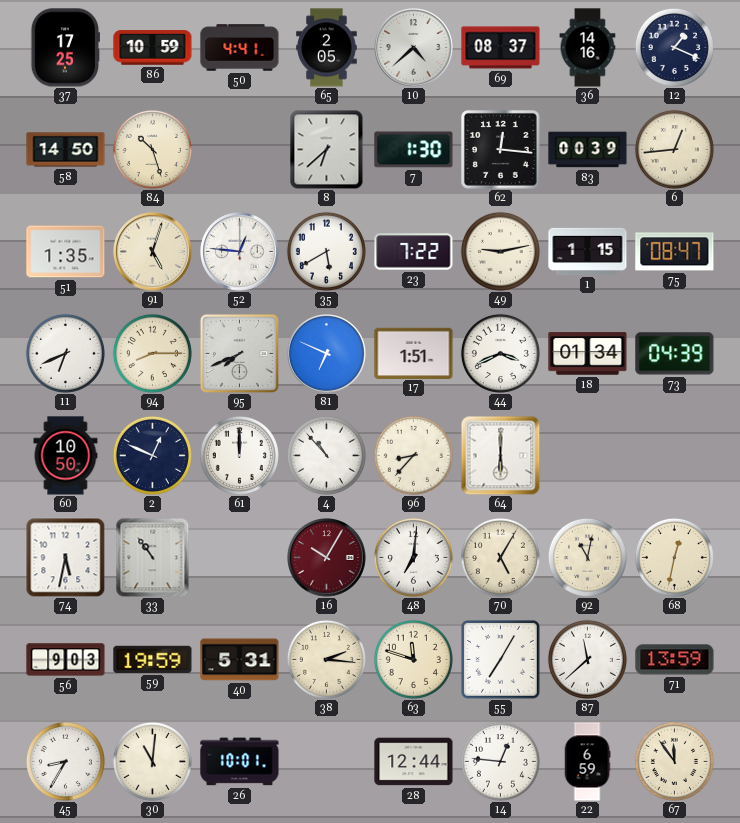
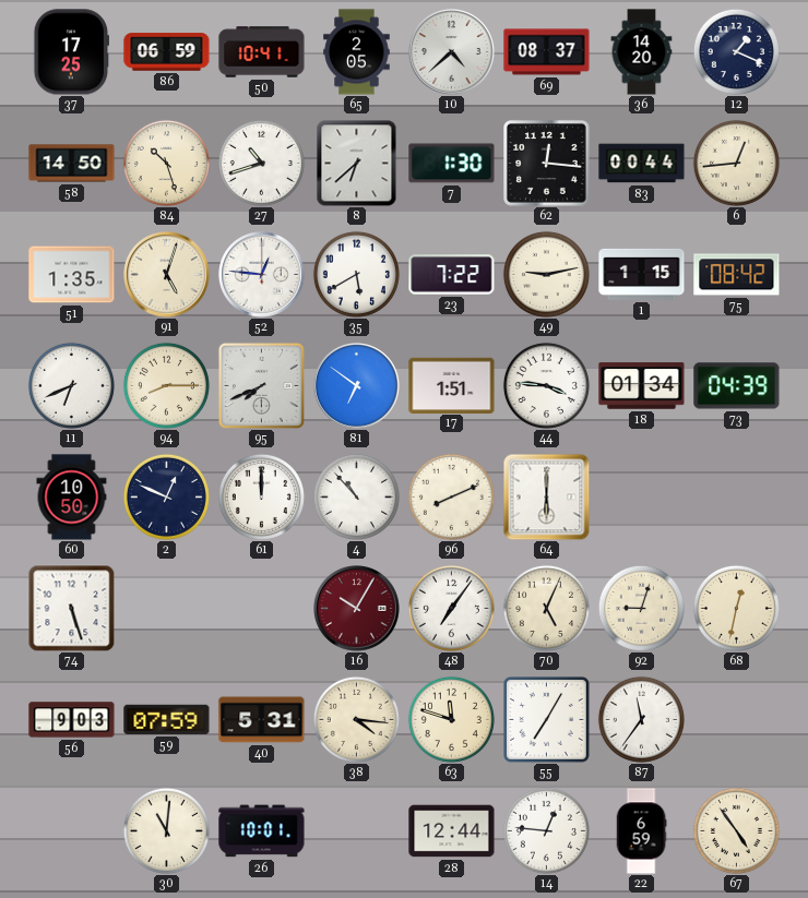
86: 10:59 -> 06:59 (167, 52)
50: 4:41 -> 10:41 (262, 52)
36: 14:16 -> 14:20 (642, 52)
27: none -> 10:42 (261, 163)
83: 00:39 -> 00:44 (642, 164)
75: 08:47 -> 08:42 (737, 275)
81: 6:49 -> 6:51 (357, 386)
44: 3:41 -> 3:46 (546, 385)
96: 8:37 -> 8:11 (451, 496)
74: 5:32 -> 5:27 (71, 608)
33: 10:54 -> none (153, 557)
48: 7:01 -> 7:06 (451, 608)
70: 5:05 -> 5:04 (546, 608)
92: 11:02 -> 9:03 (641, 608)
59: 19:59 -> 07:59 (167, 719)
38: 2:16 -> 4:16 (356, 719)
87: 11:38 -> 11:36 (641, 719)
71: 13:59 -> none (675, 660)
45: 8:35 -> none (65, 761)
67: 11:54 -> 4:54 (736, 830)
